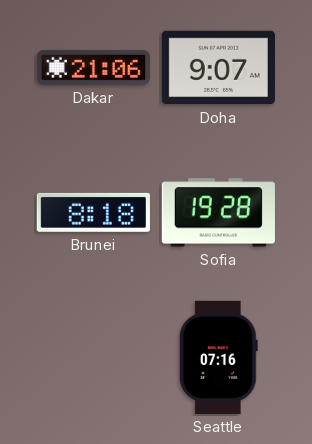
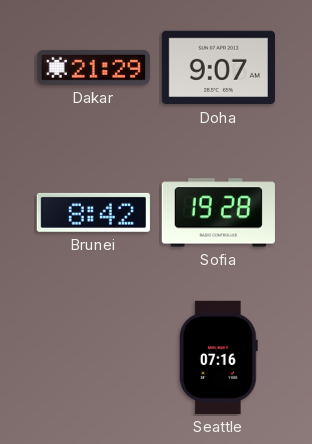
Dakar: 21:06 -> 21:29 (93, 67)
Brunei: 8:18 -> 8:42 (93, 212)
